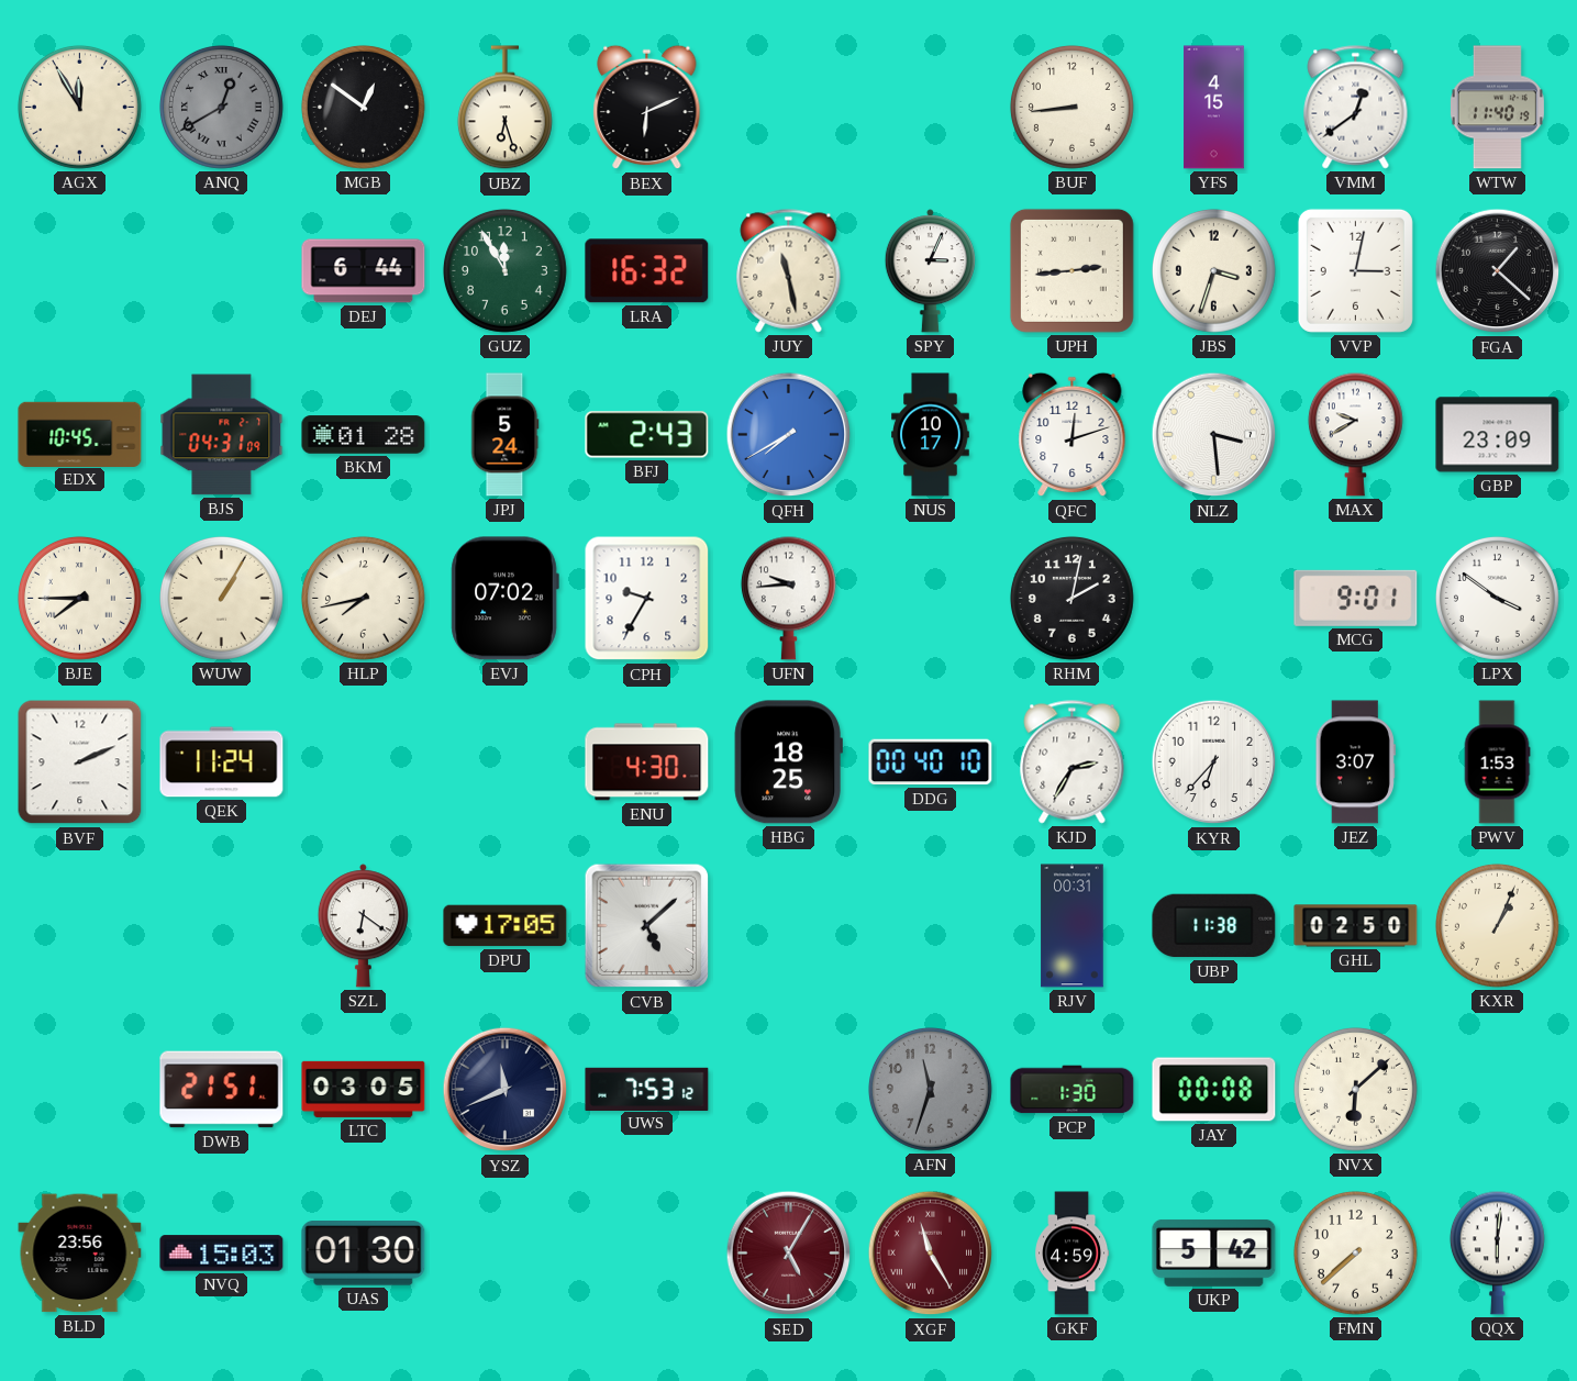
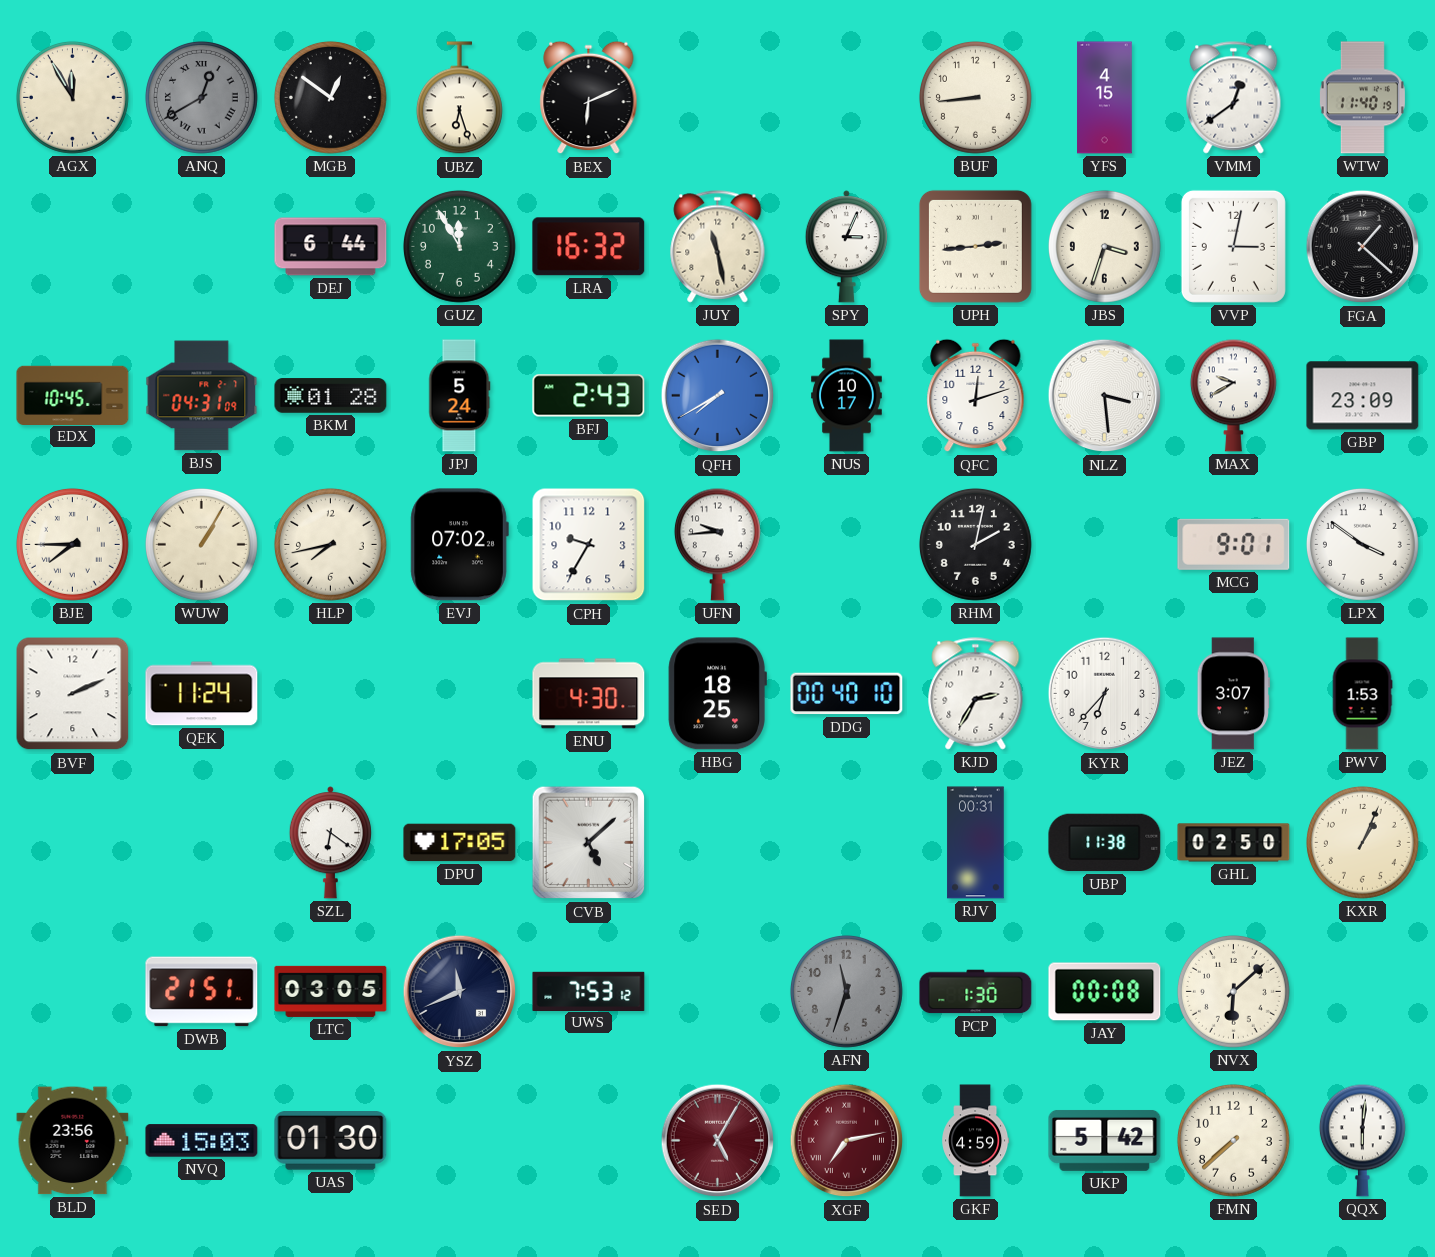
XGF: 11:25 -> 7:13 (847, 1141)
